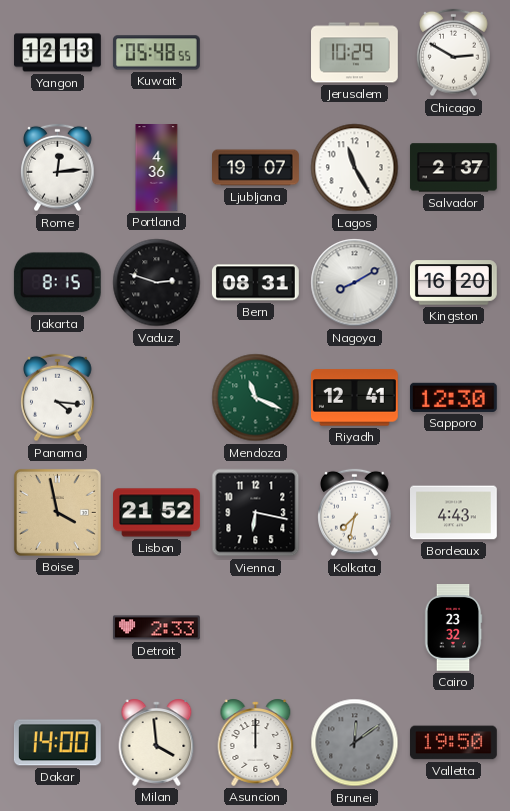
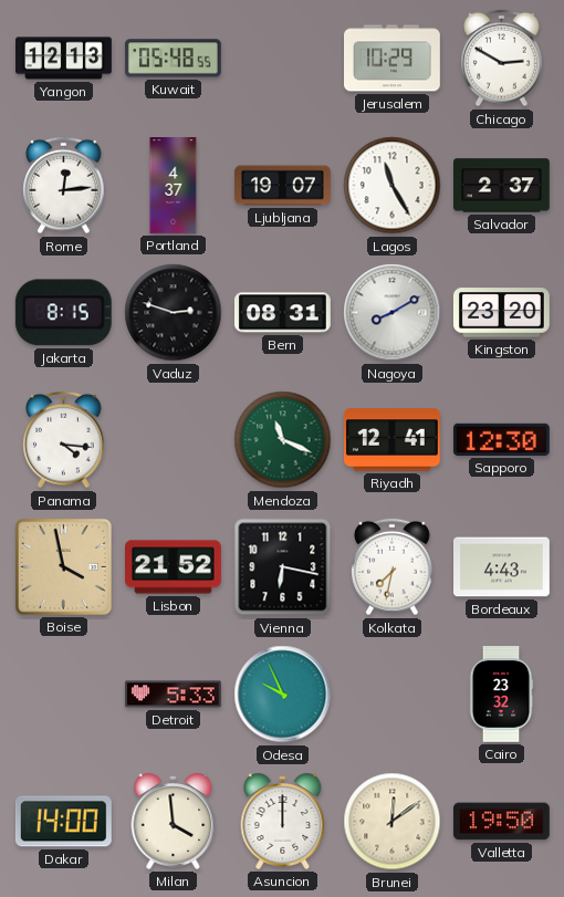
Portland: 4:36 -> 4:37 (174, 186)
Kingston: 16:20 -> 23:20 (501, 313)
Detroit: 2:33 -> 5:33 (173, 695)
Odesa: none -> 9:56 (283, 695)
Brunei dial: grey -> cream (393, 822)
